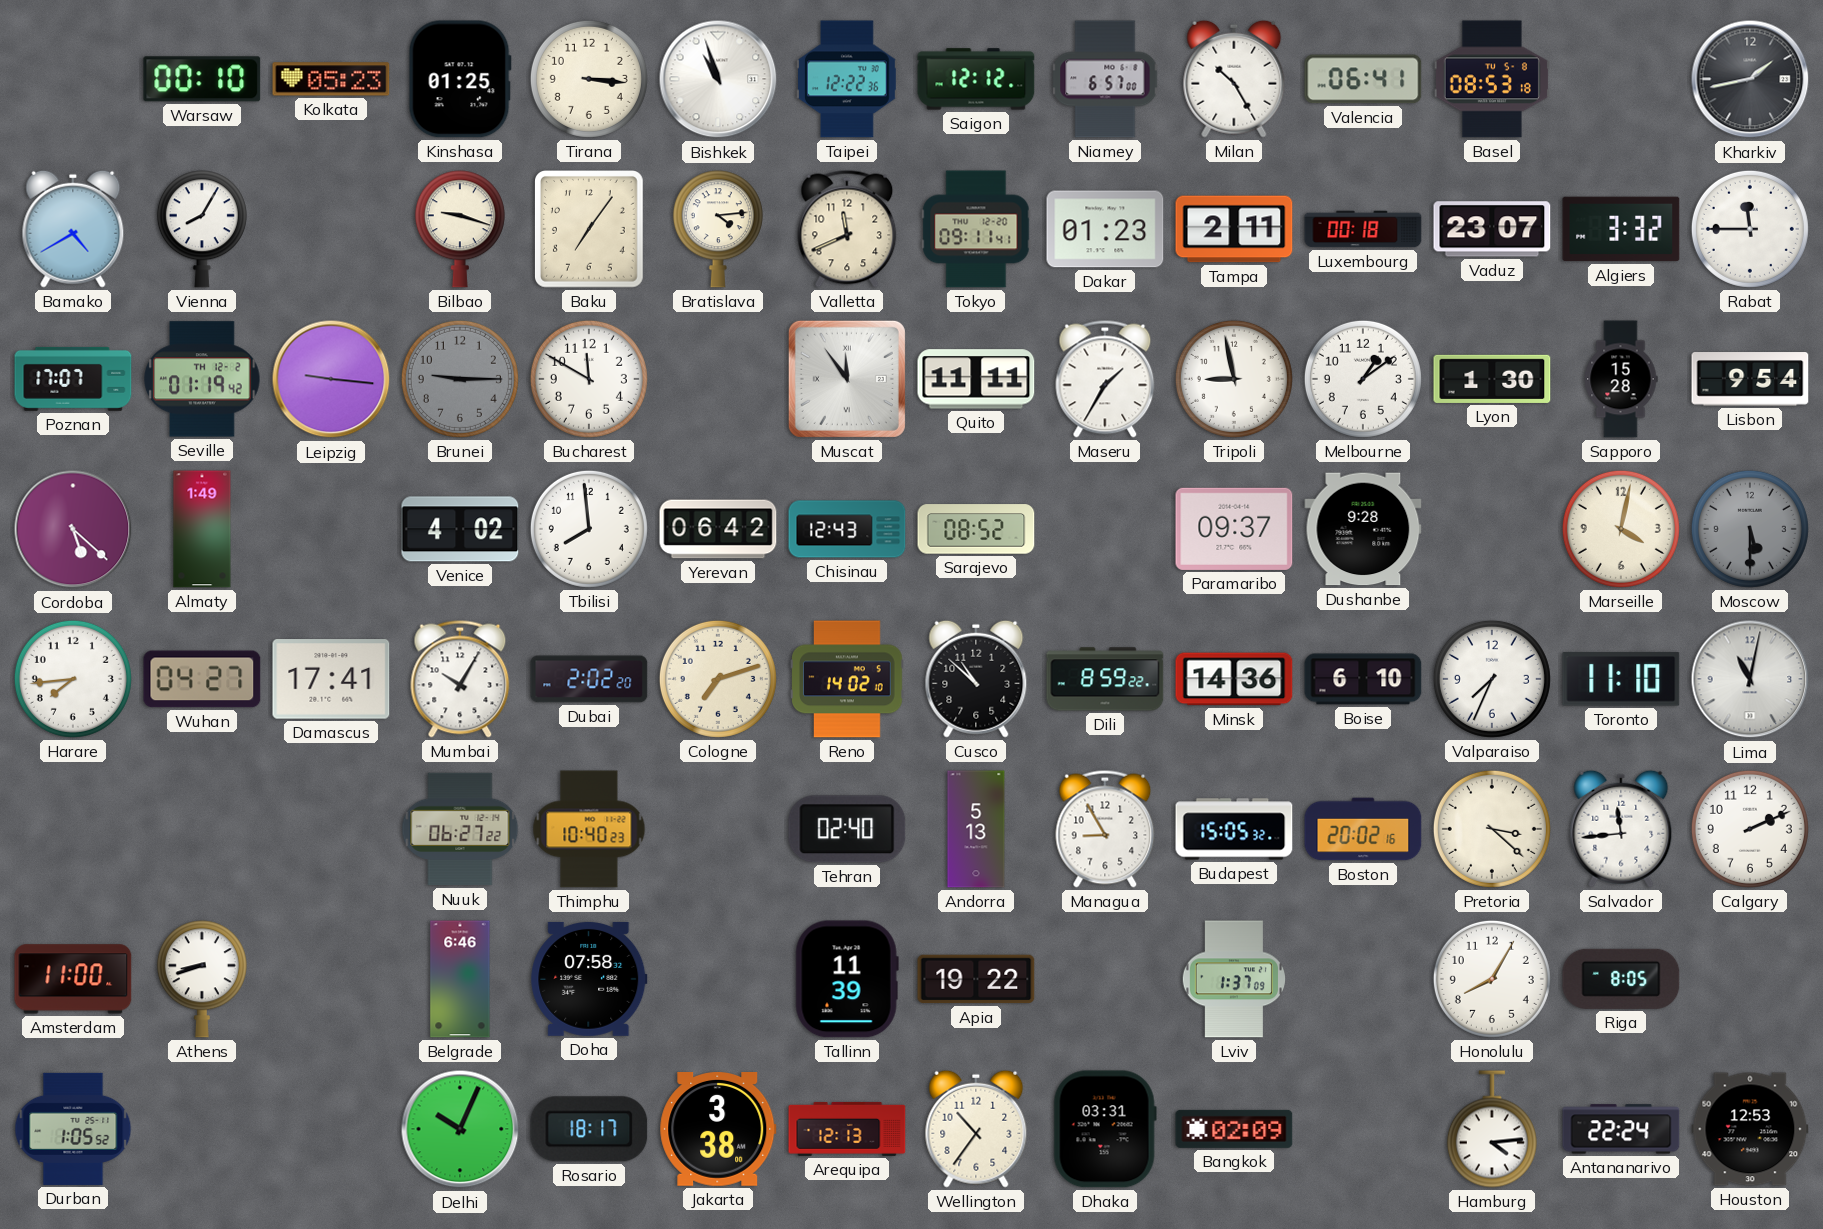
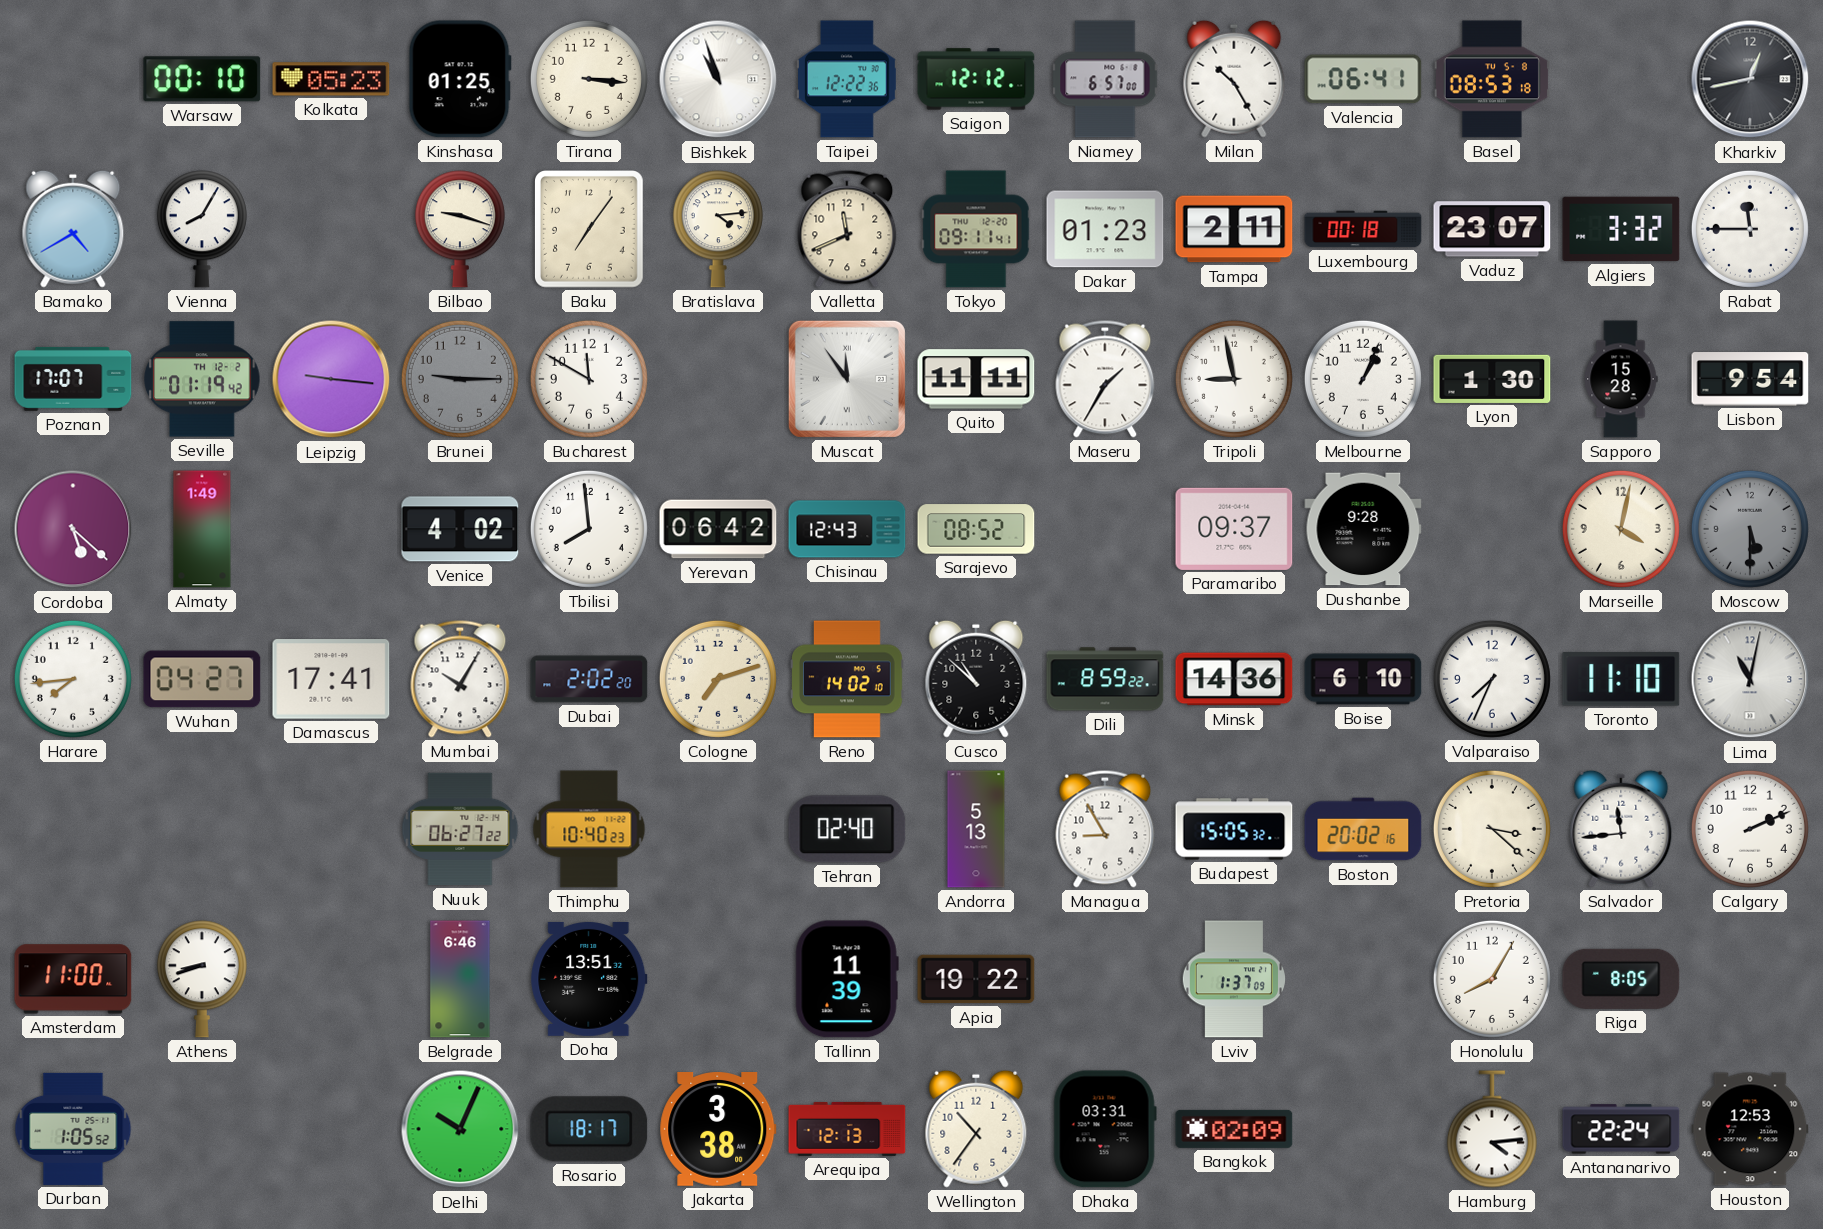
Kharkiv: 1:43 -> 12:43 (1750, 79)
Melbourne: 1:09 -> 1:04 (1363, 379)
Doha: 07:58 -> 13:51 (589, 979)
